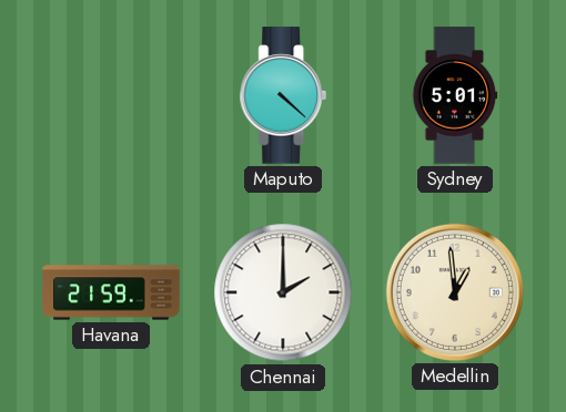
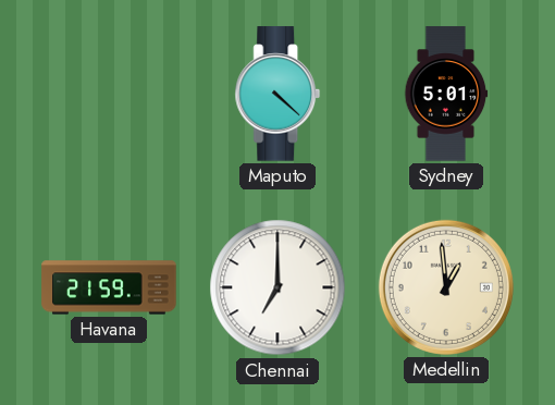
Chennai: 2:00 -> 7:00 (277, 287)
